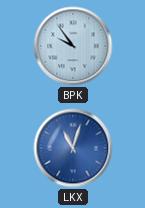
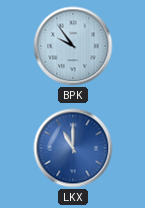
LKX: 11:03 -> 11:00 (73, 148)
